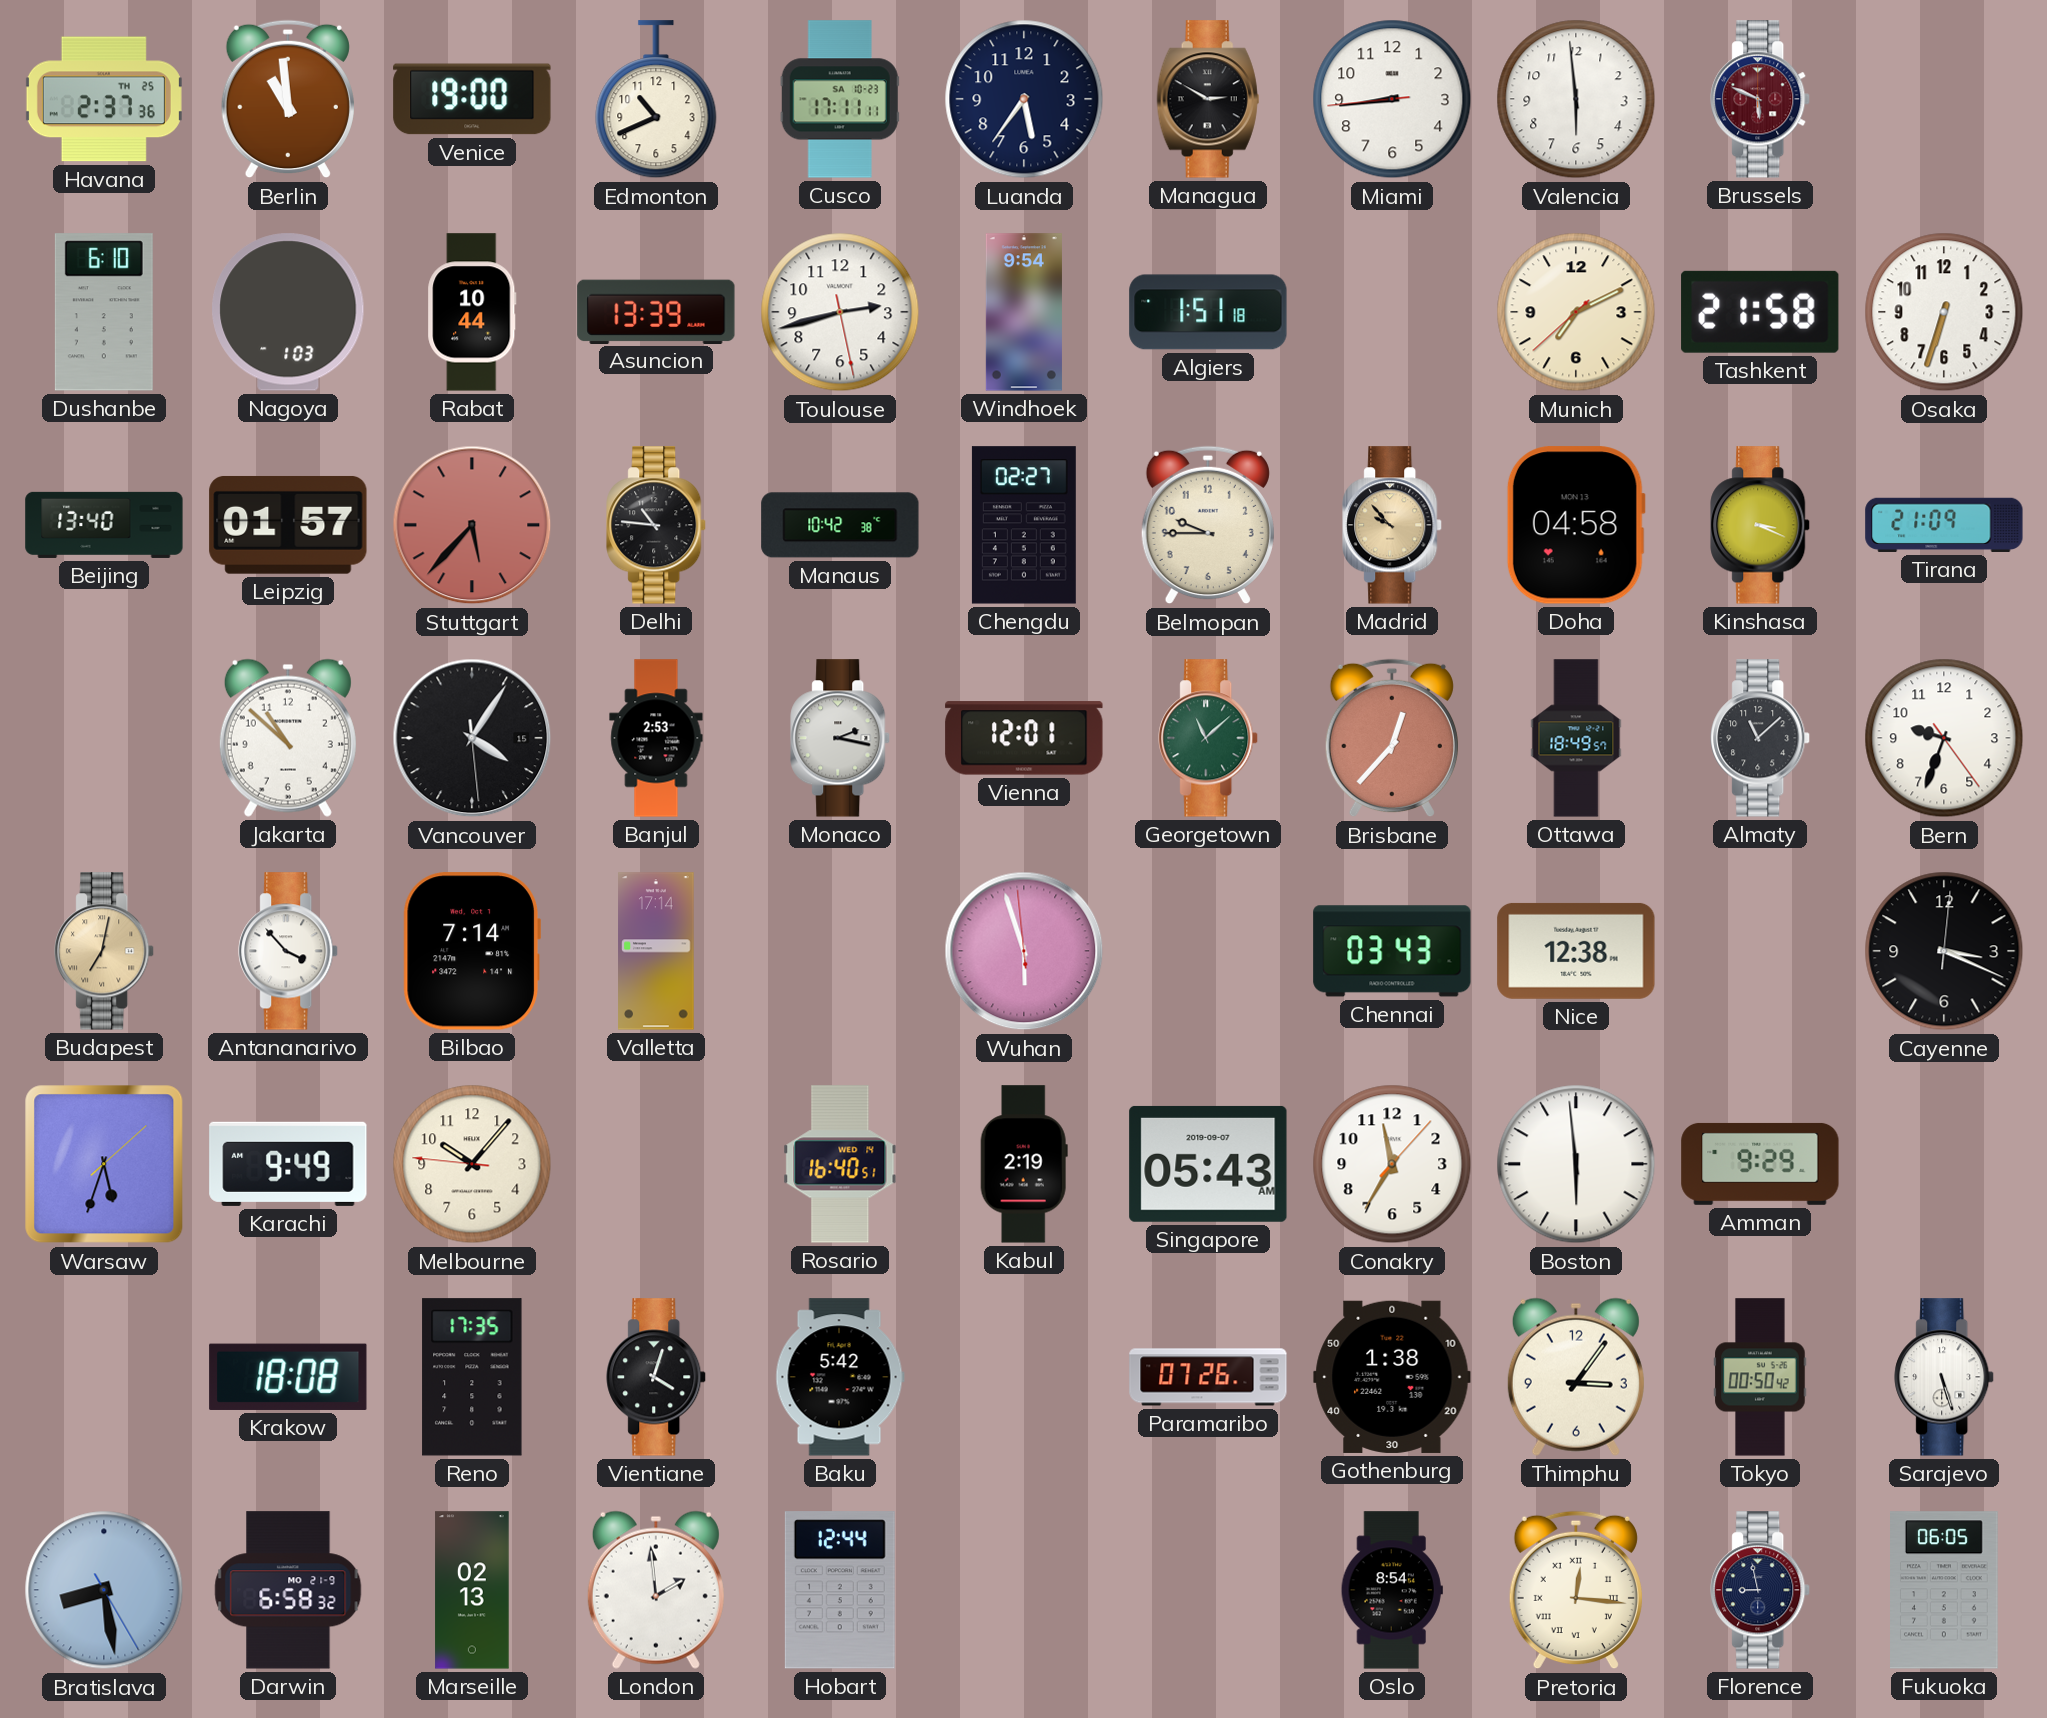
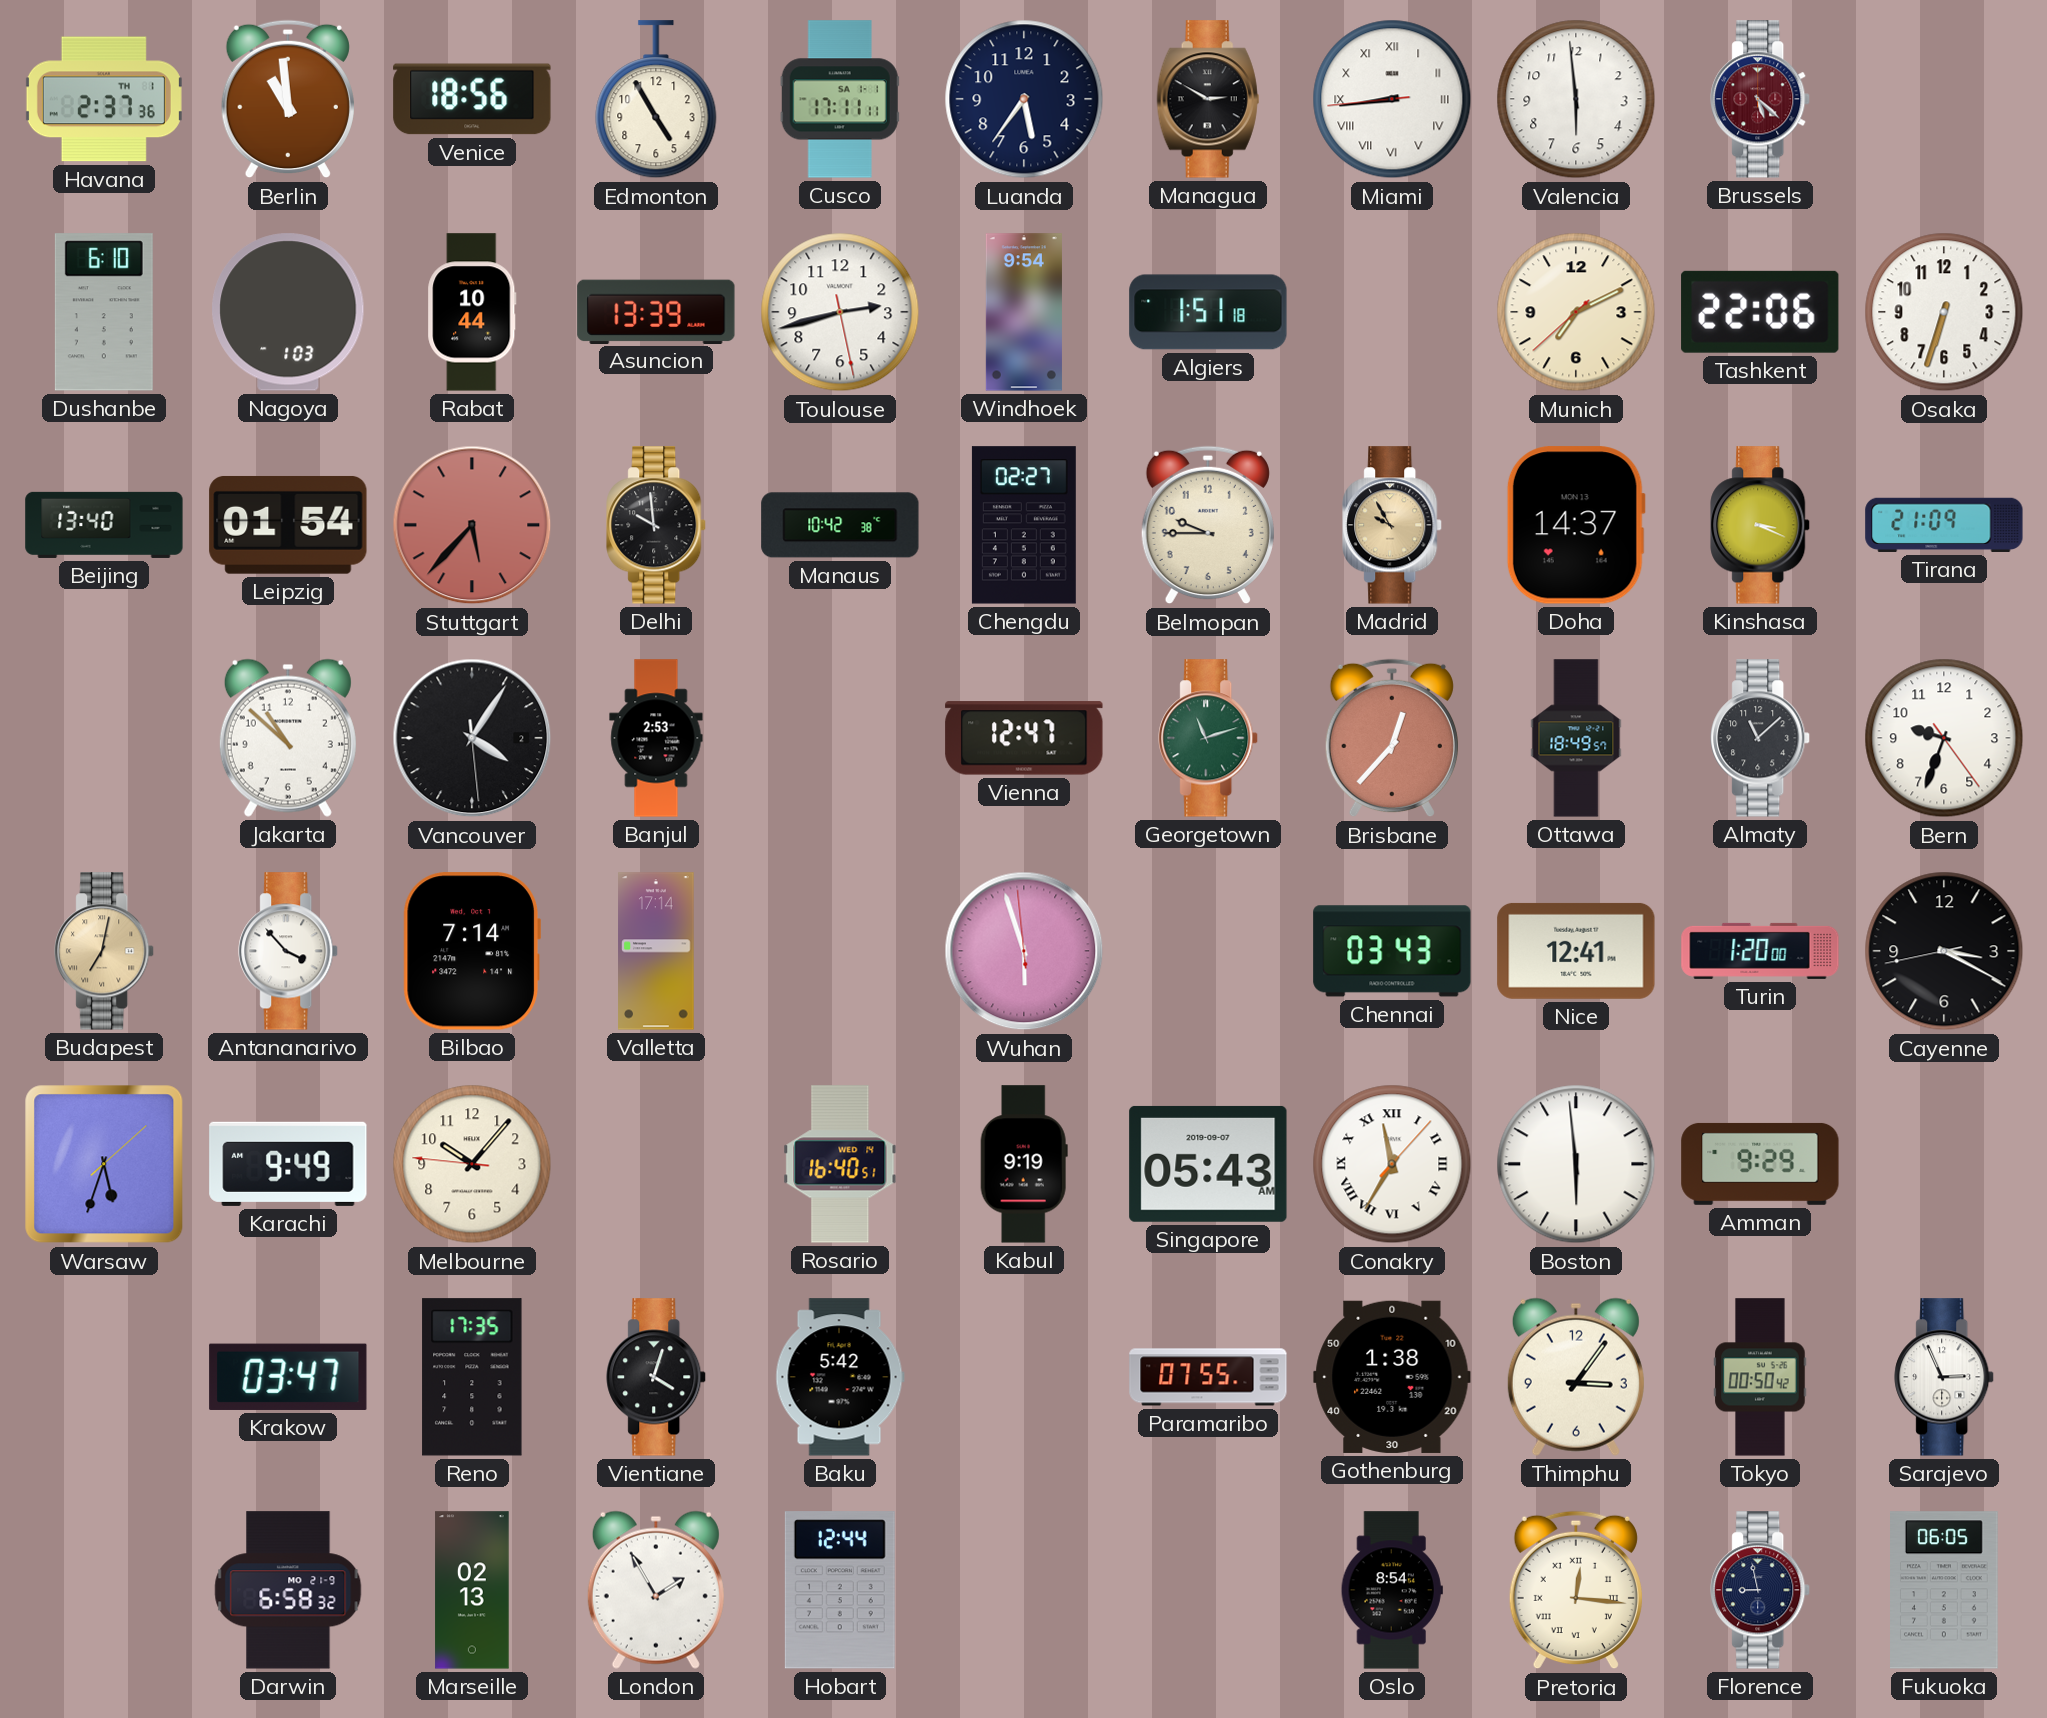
Havana date: TH 25 -> TH 1 (104, 99)
Venice: 19:00 -> 18:56 (472, 99)
Edmonton: 10:41 -> 4:55 (656, 100)
Cusco date: SA 10-23 -> SA 1-1 (840, 99)
Miami numerals: Arabic -> Roman (1392, 99)
Brussels: 5:49 -> 5:22 (1761, 99)
Tashkent: 21:58 -> 22:06 (1760, 312)
Leipzig: 01:57 -> 01:54 (288, 525)
Delhi: 10:46 -> 9:59 (657, 525)
Madrid: 9:53 -> 9:55 (1393, 525)
Doha: 04:58 -> 14:37 (1576, 525)
Vancouver date: 15 -> 2 (472, 738)
Monaco: 2:17 -> none (841, 738)
Vienna: 12:01 -> 12:47 (1024, 738)
Georgetown: 11:08 -> 11:12 (1209, 738)
Nice: 12:38 -> 12:41 (1576, 951)
Turin: none -> 1:20 (1760, 951)
Cayenne: 3:19:01 -> 3:19:43 (1944, 951)
Kabul: 2:19 -> 9:19 (1024, 1164)
Conakry numerals: Arabic -> Roman (1392, 1164)
Krakow: 18:08 -> 03:47 (288, 1377)
Paramaribo: 07:26 -> 07:55 (1208, 1377)
Sarajevo: 5:27 -> 2:56 (1945, 1377)
Bratislava: 8:28 -> none (104, 1590)
London: 1:59 -> 1:55 (656, 1590)
